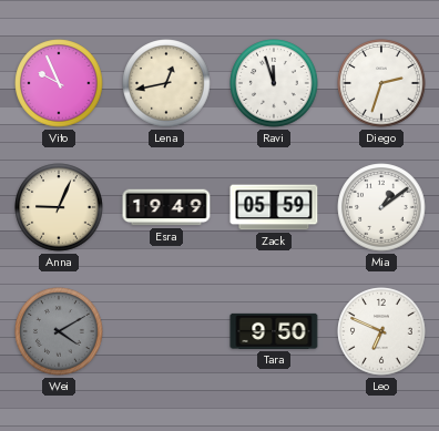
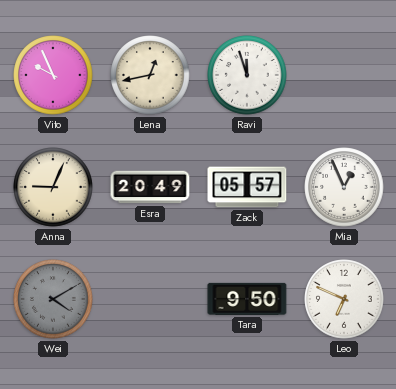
Diego: 2:33 -> none (381, 83)
Esra: 19:49 -> 20:49 (150, 187)
Zack: 05:59 -> 05:57 (247, 187)
Mia: 1:09 -> 12:56 (344, 187)
